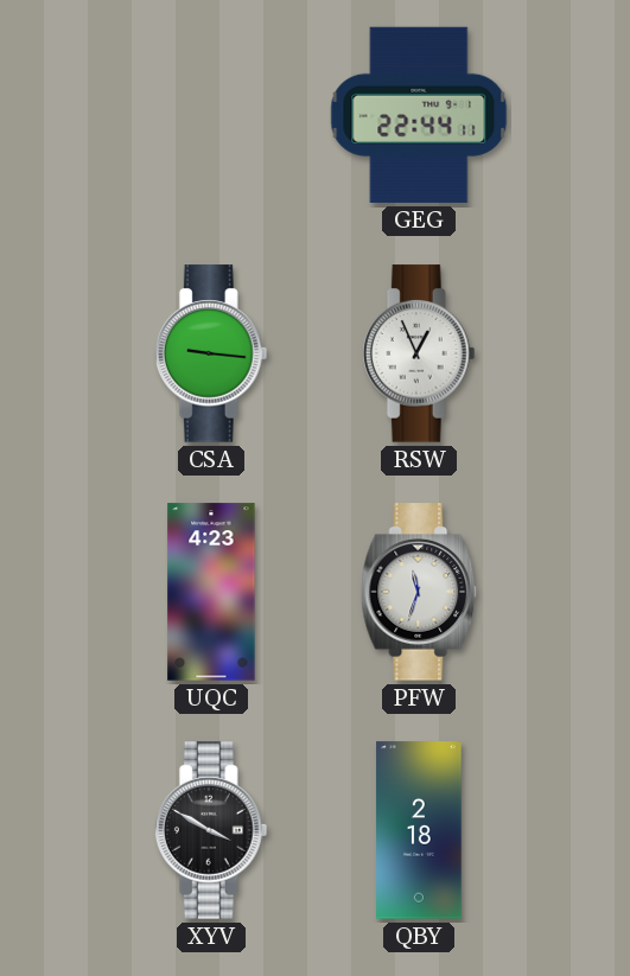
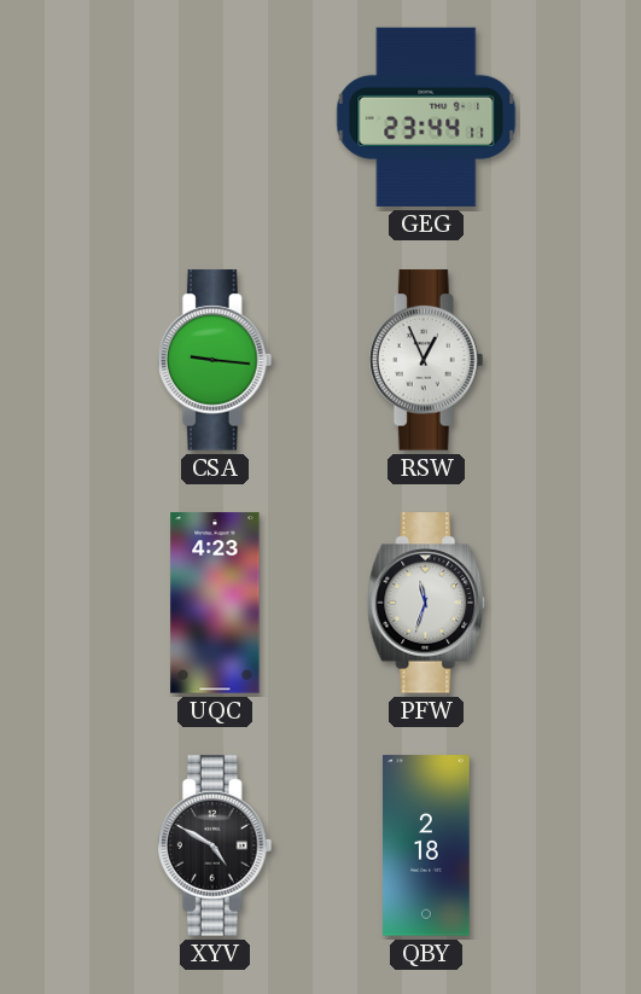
GEG: 22:44 -> 23:44 (426, 117)
XYV: 3:50 -> 4:50 (215, 845)
